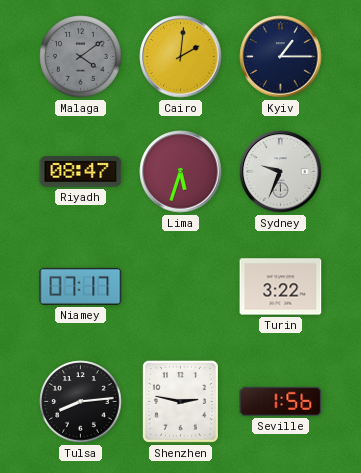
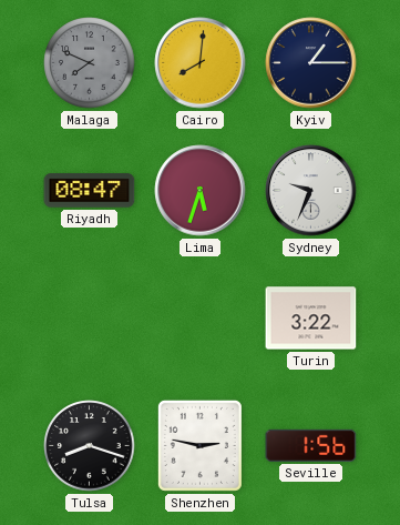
Malaga: 4:09 -> 7:49 (90, 63)
Cairo: 2:01 -> 8:01 (201, 63)
Niamey: 07:17 -> none (81, 286)
Tulsa: 8:14 -> 8:18 (90, 446)
